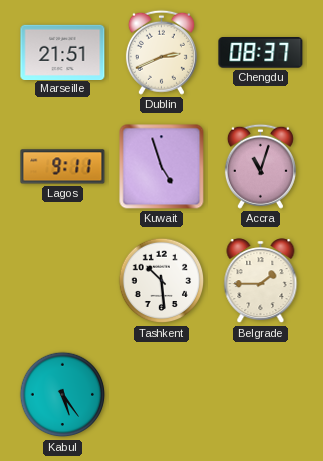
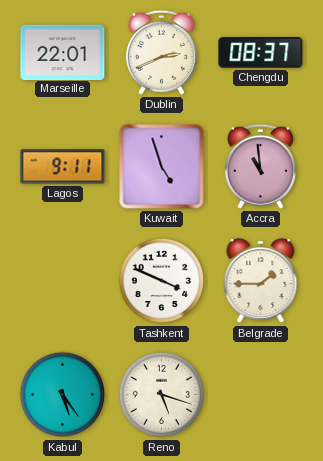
Marseille: 21:51 -> 22:01 (63, 52)
Accra: 11:03 -> 10:59 (260, 166)
Tashkent: 10:29 -> 3:49 (162, 281)
Reno: none -> 5:18 (162, 395)
